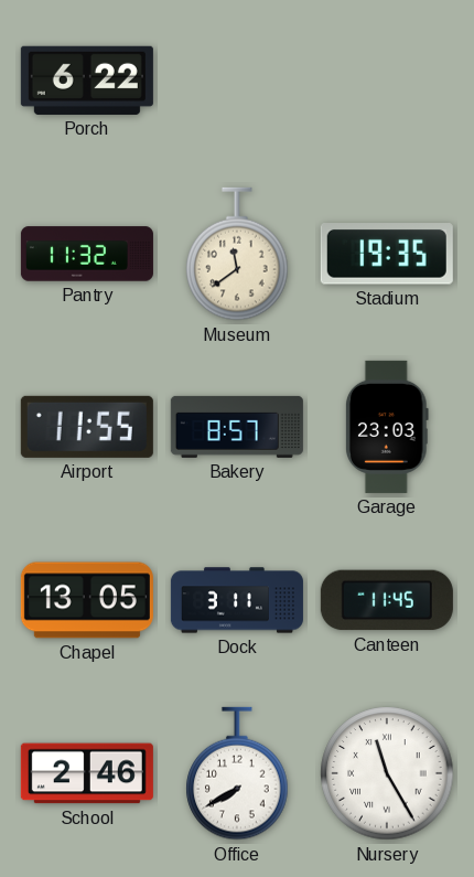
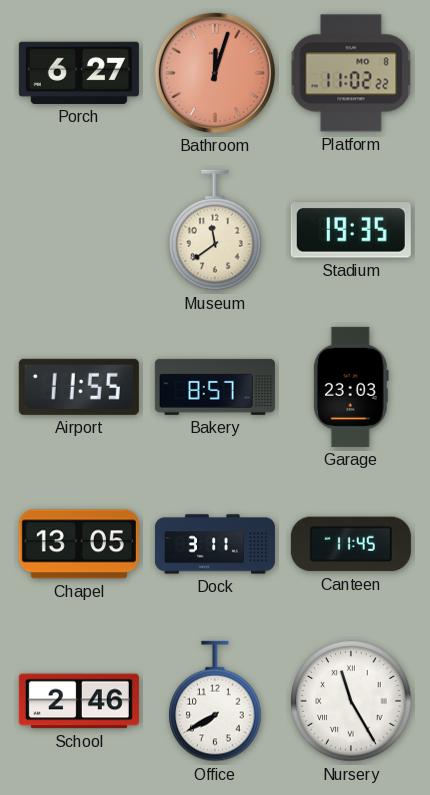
Porch: 6:22 -> 6:27 (79, 73)
Bathroom: none -> 12:03 (215, 73)
Platform: none -> 11:02 (351, 73)
Pantry: 11:32 -> none (87, 254)
